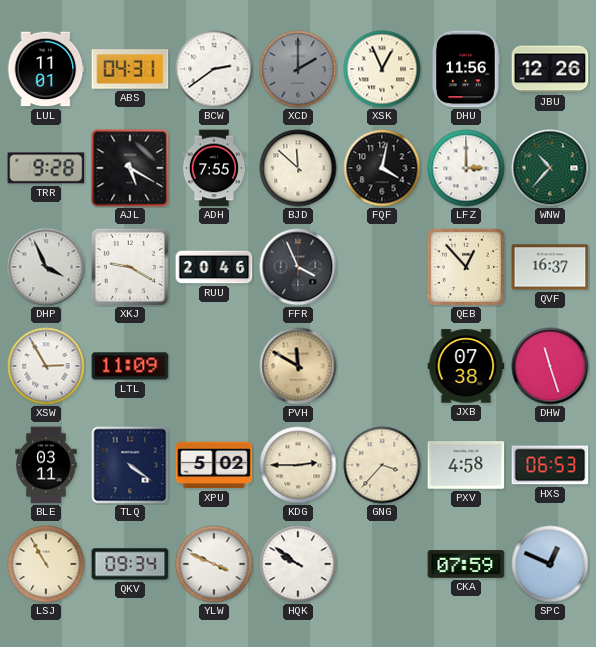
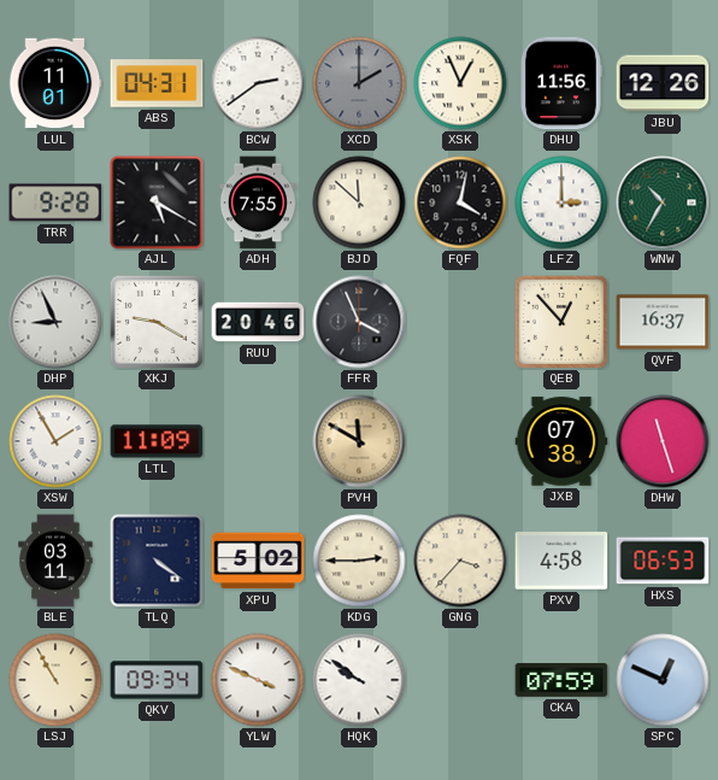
WNW: 10:37 -> 10:35 (663, 203)
DHP: 3:56 -> 8:56 (55, 322)
XSW: 2:55 -> 1:55 (55, 441)
